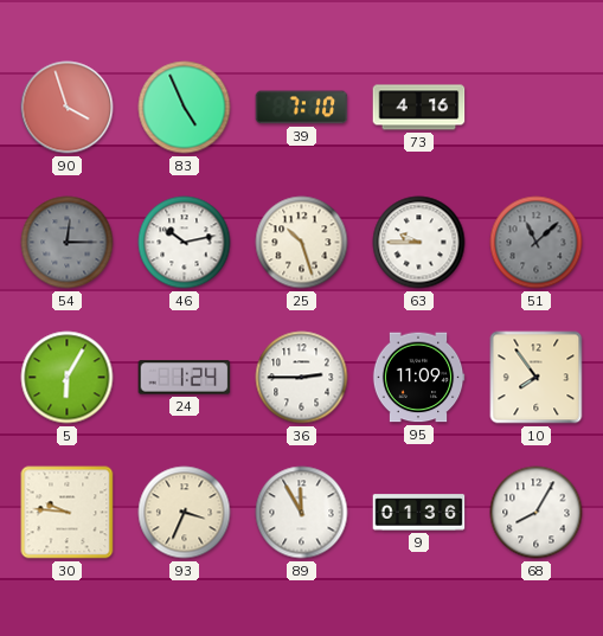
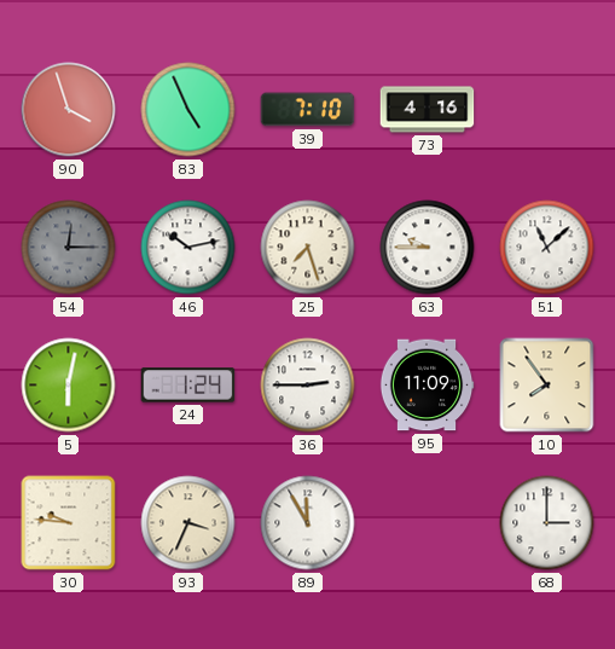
25: 10:27 -> 7:27 (308, 248)
51 dial: grey -> white (547, 248)
5: 6:05 -> 6:02 (69, 386)
9: 01:36 -> none (419, 513)
68: 8:05 -> 3:00 (547, 523)
